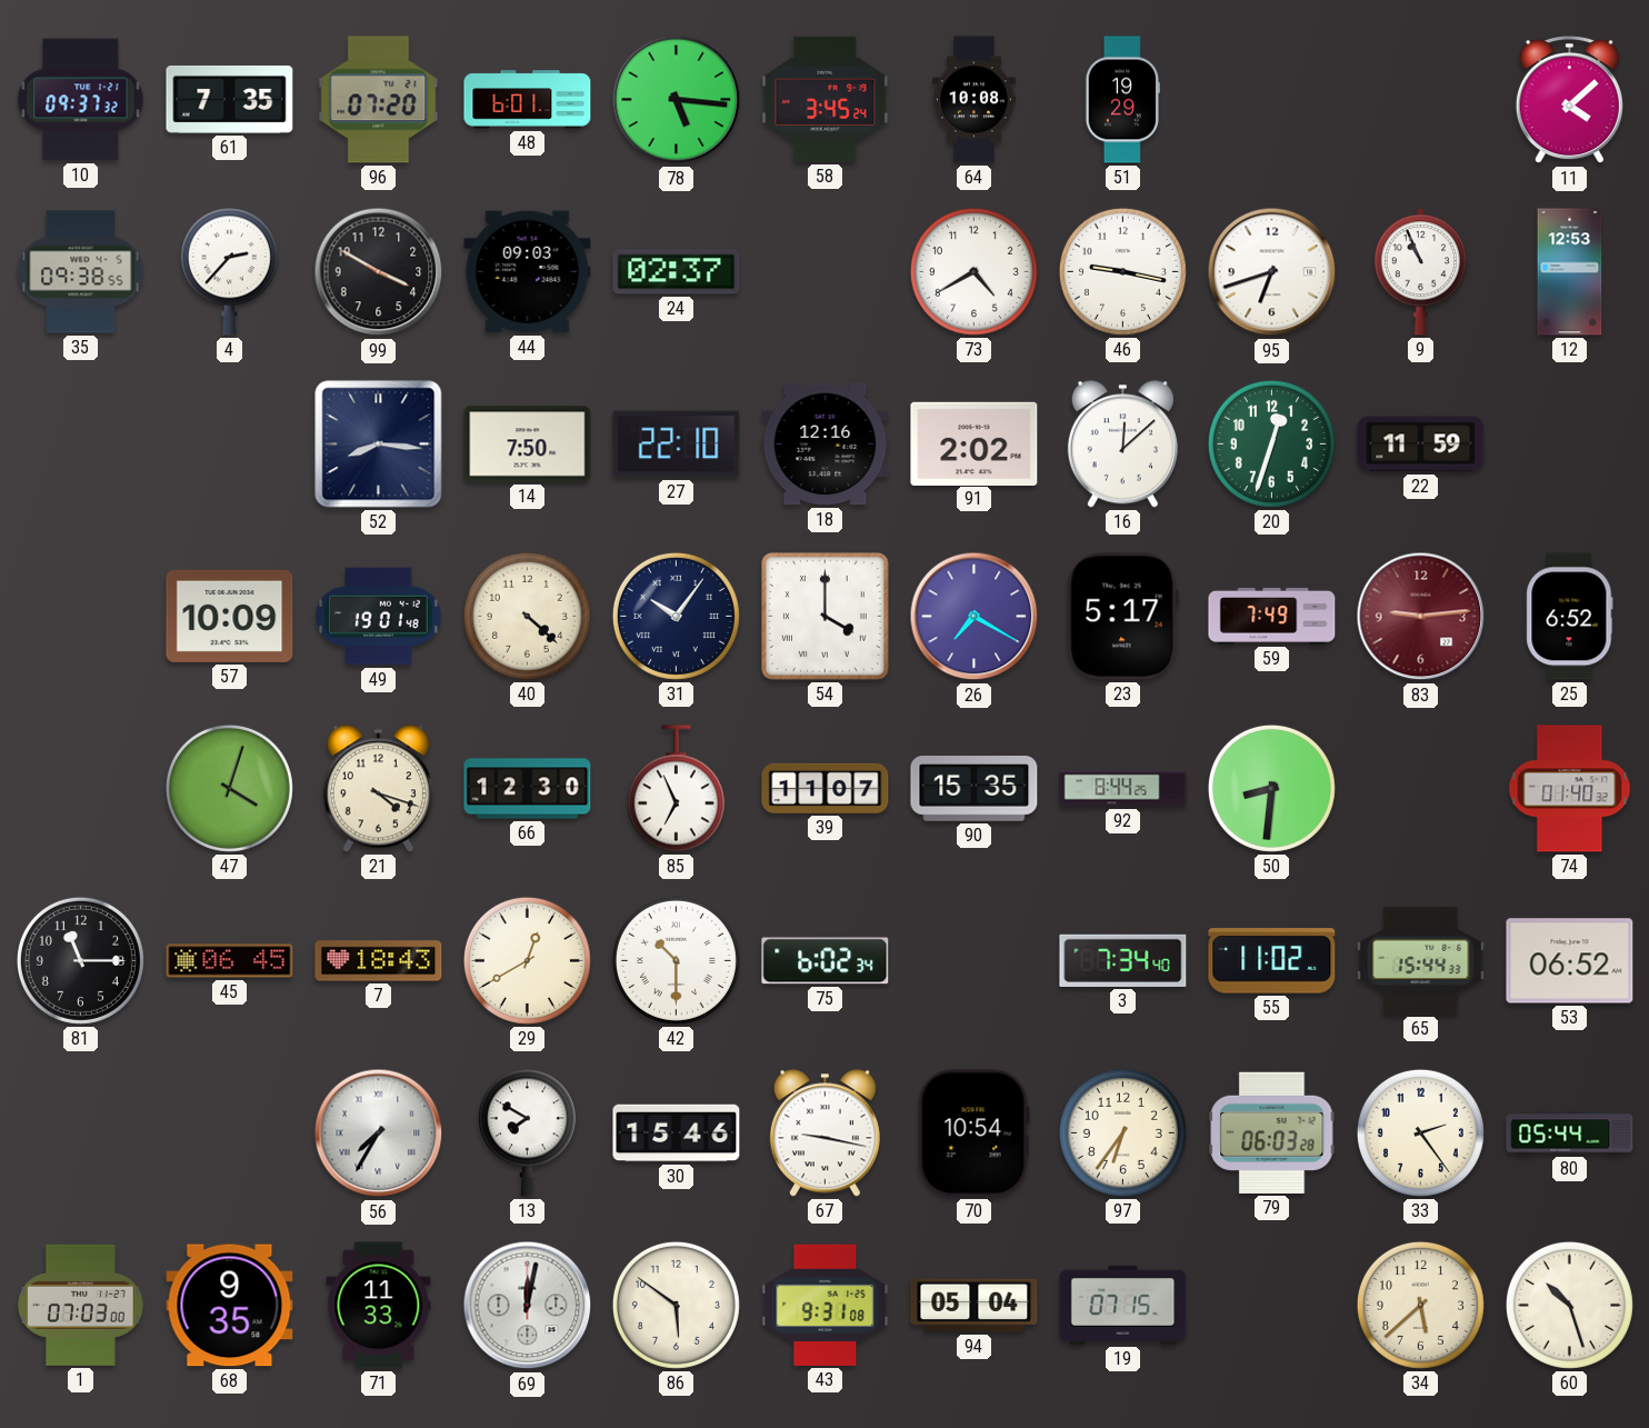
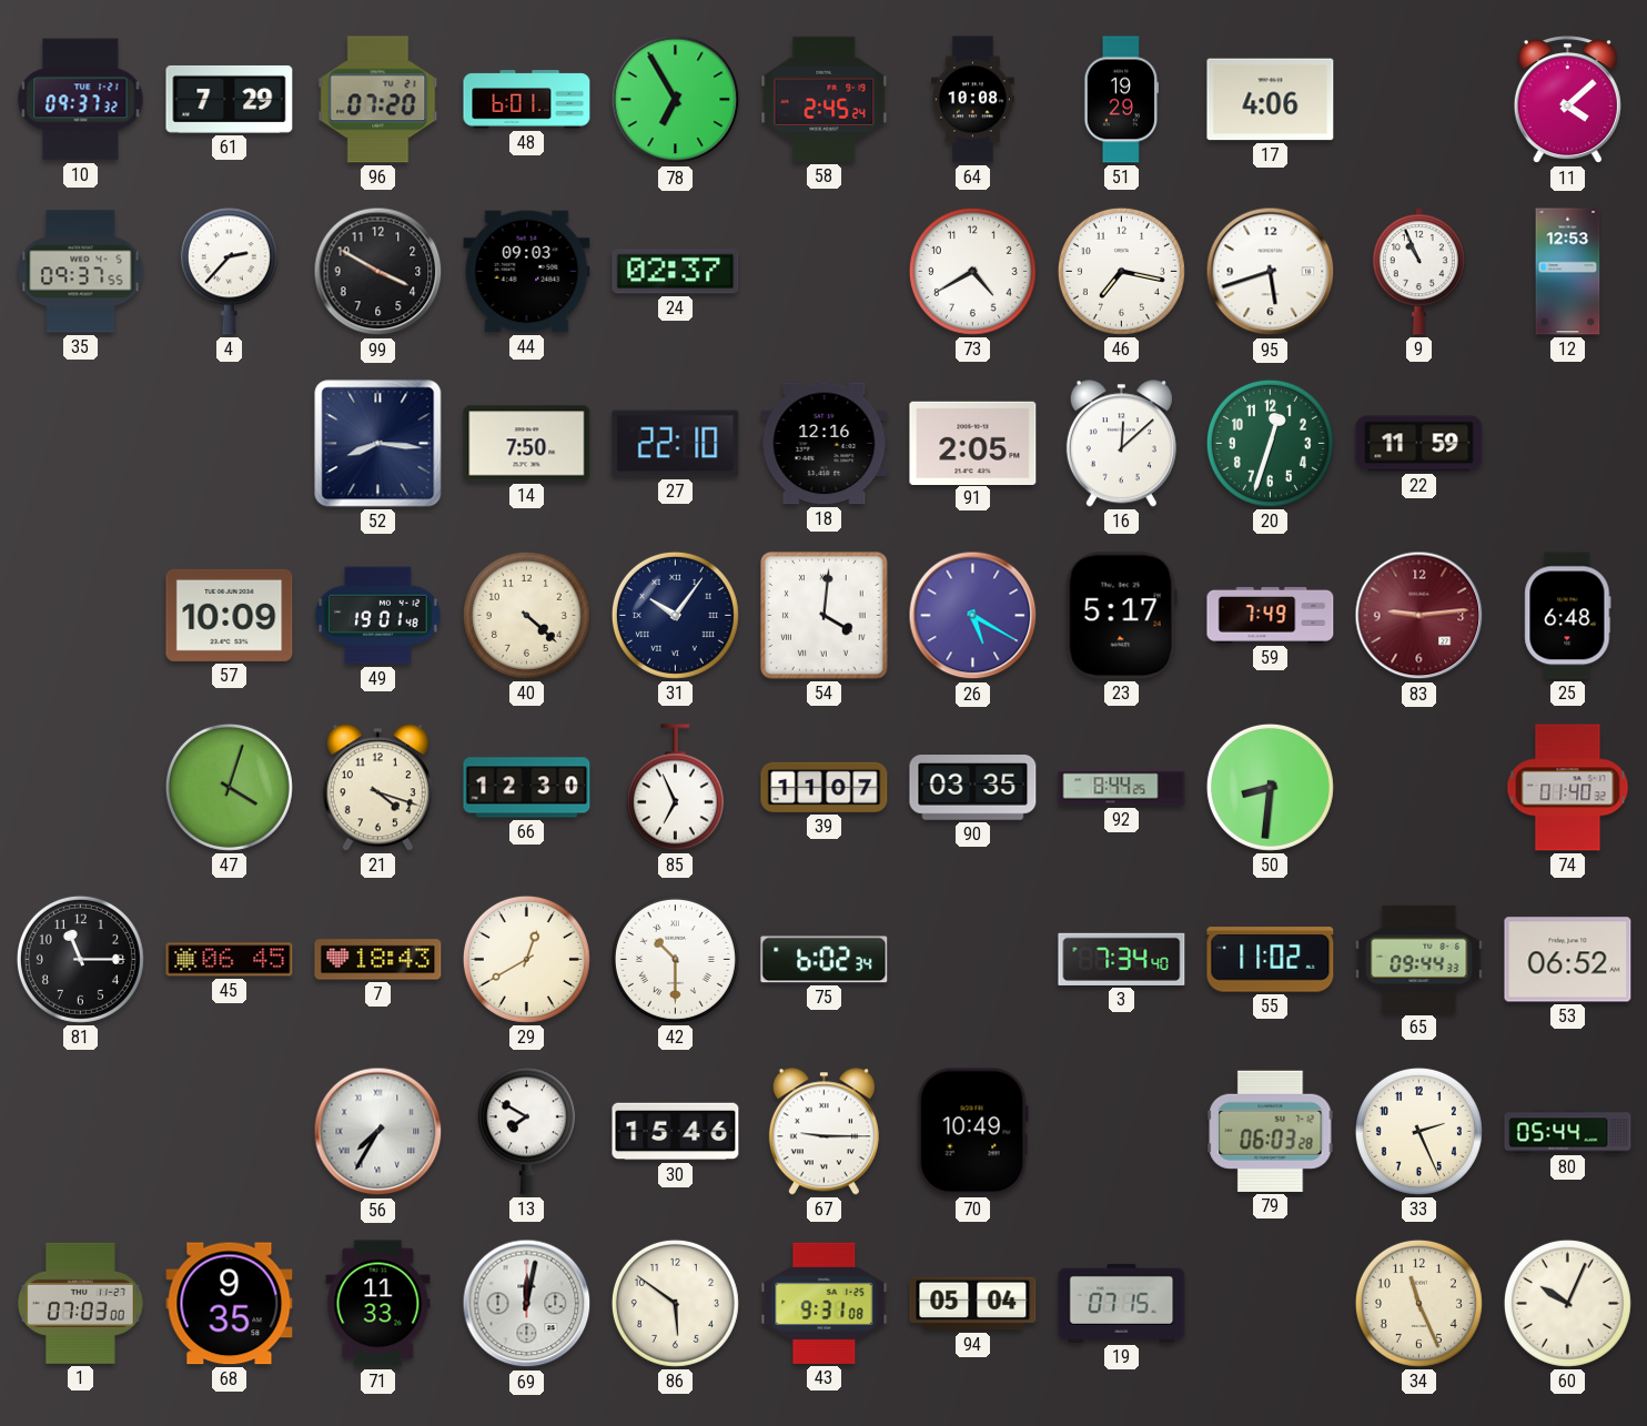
61: 7:35 -> 7:29 (230, 99)
78: 5:16 -> 6:55 (676, 100)
58: 3:45 -> 2:45 (825, 99)
17: none -> 4:06 (1271, 100)
35: 09:38 -> 09:37 (81, 272)
46: 9:17 -> 7:17 (1121, 271)
95: 6:42 -> 5:42 (1271, 272)
91: 2:02 -> 2:05 (973, 443)
54: 4:00 -> 4:01 (825, 616)
26: 7:20 -> 5:20 (973, 616)
25: 6:52 -> 6:48 (1568, 616)
90: 15:35 -> 03:35 (973, 788)
65: 15:44 -> 09:44 (1419, 959)
67: 9:17 -> 9:15 (823, 1132)
70: 10:54 -> 10:49 (972, 1132)
97: 6:36 -> none (1122, 1132)
33: 2:24 -> 2:26 (1418, 1131)
34: 5:38 -> 11:26 (1418, 1303)
60: 10:27 -> 10:04 (1567, 1303)
